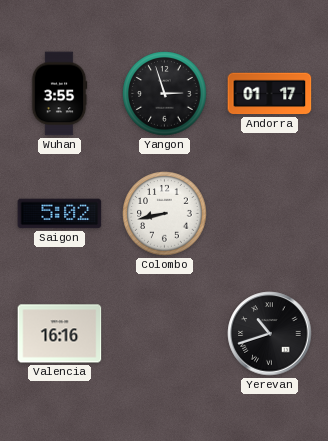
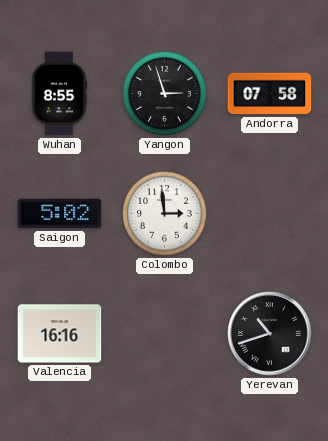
Wuhan: 3:55 -> 8:55 (59, 94)
Andorra: 01:17 -> 07:58 (270, 94)
Colombo: 8:43 -> 2:59 (165, 214)
